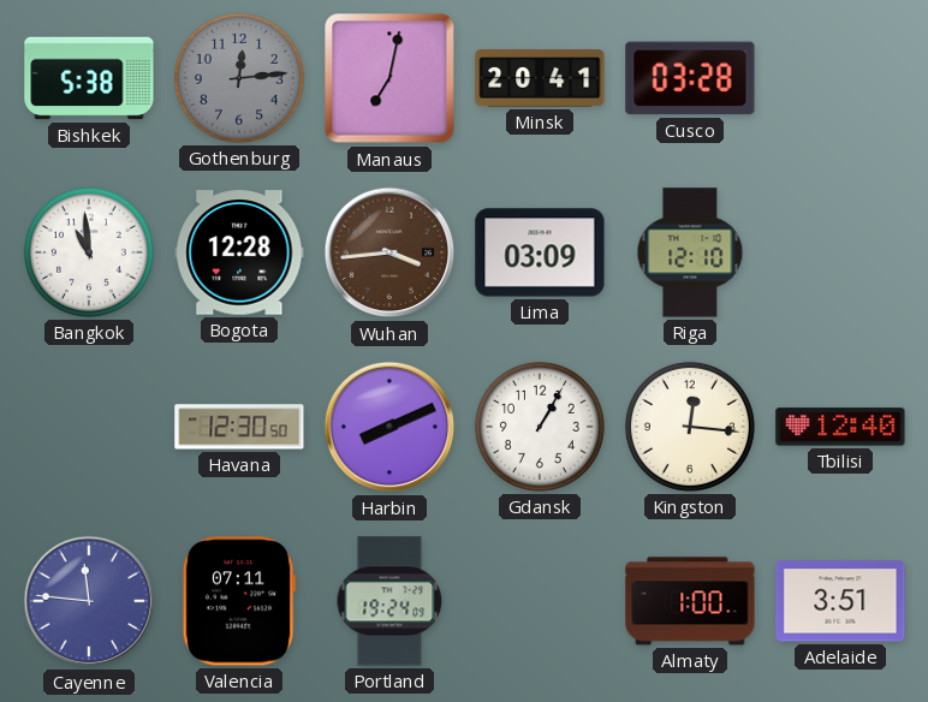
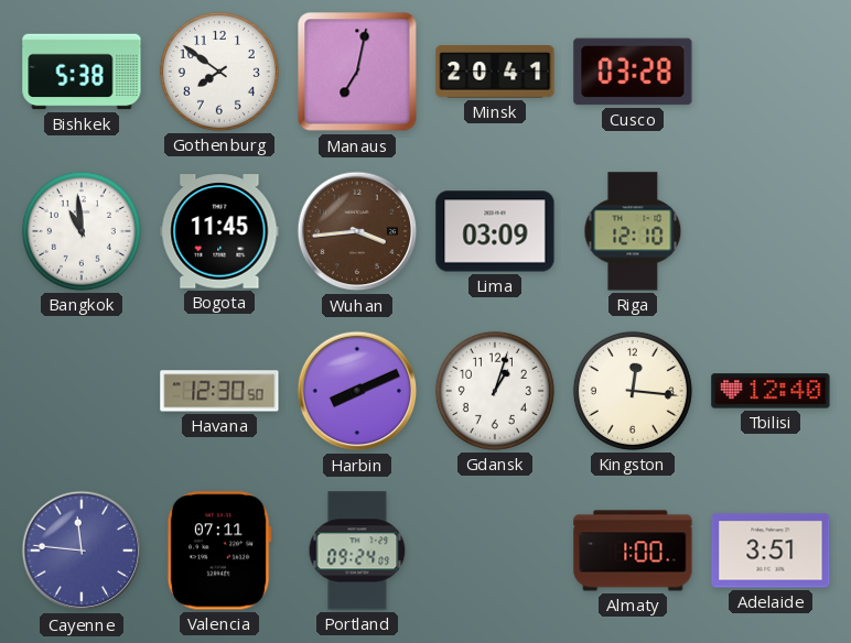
Gothenburg: 12:14 -> 7:51 (219, 72)
Gothenburg dial: grey -> white (219, 72)
Bogota: 12:28 -> 11:45 (219, 231)
Gdansk: 1:05 -> 1:03 (495, 391)
Portland: 19:24 -> 09:24 (357, 551)
